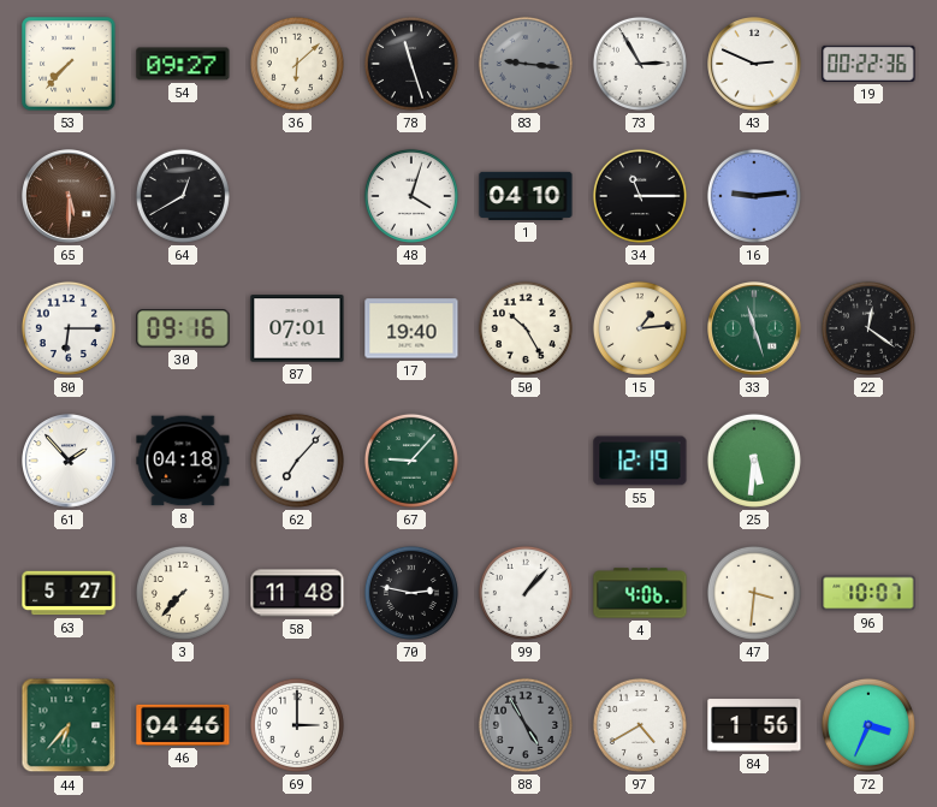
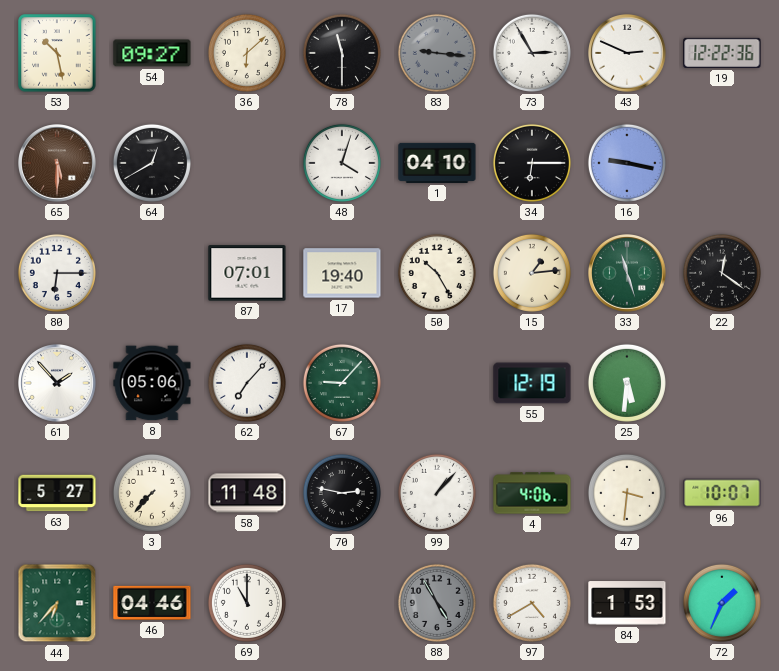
53: 7:37 -> 10:28 (57, 53)
78: 11:27 -> 11:30 (342, 53)
19: 00:22 -> 12:22 (722, 53)
34: 11:15 -> 6:15 (532, 163)
16: 9:14 -> 9:17 (627, 163)
30: 09:16 -> none (183, 328)
8: 04:18 -> 05:06 (152, 383)
69: 3:00 -> 11:00 (247, 603)
84: 1:56 -> 1:53 (627, 603)
72: 3:34 -> 1:34 (722, 603)
